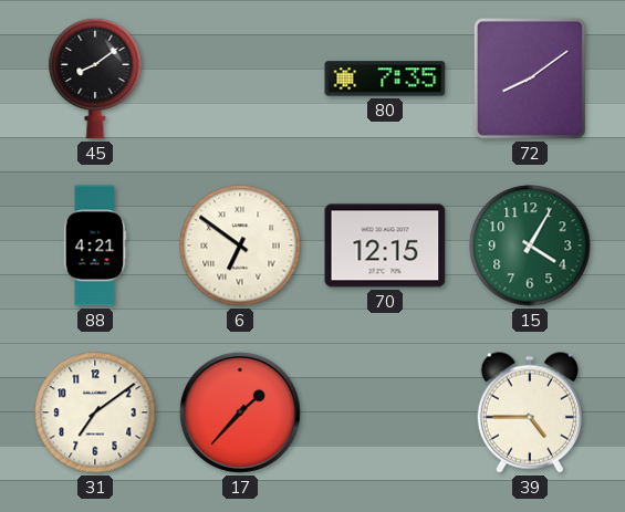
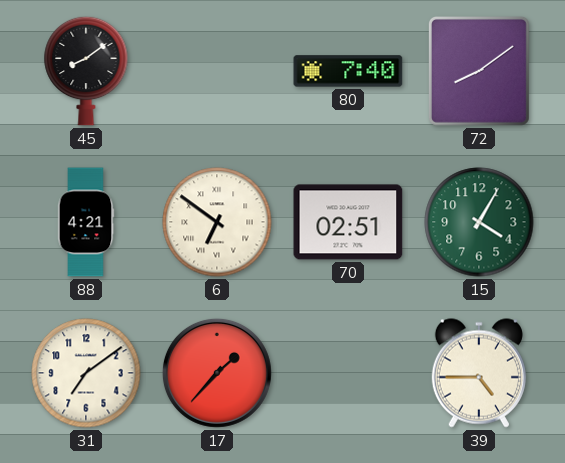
80: 7:35 -> 7:40 (348, 71)
70: 12:15 -> 02:51 (348, 222)
